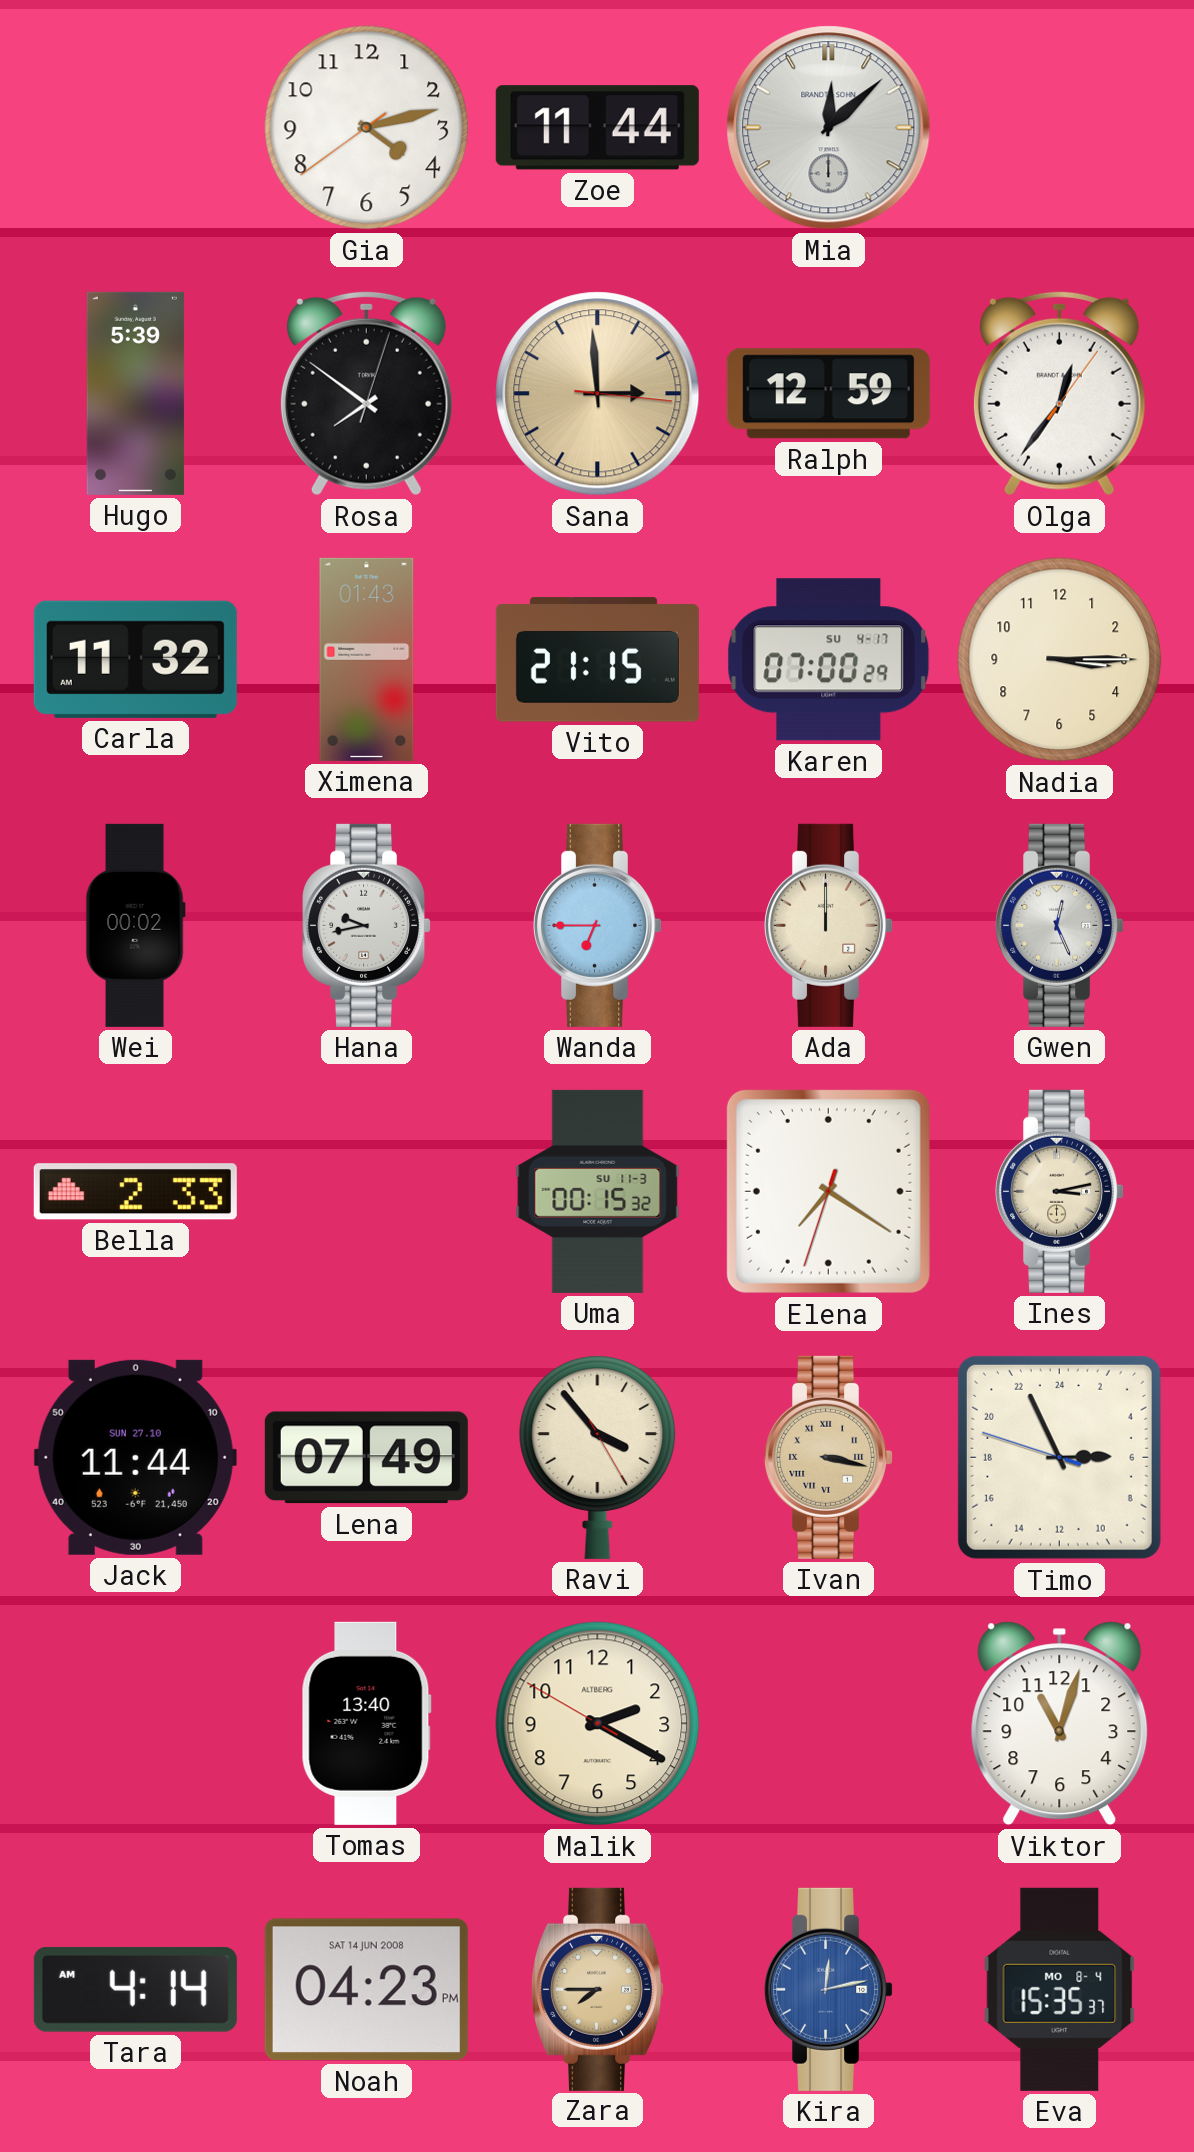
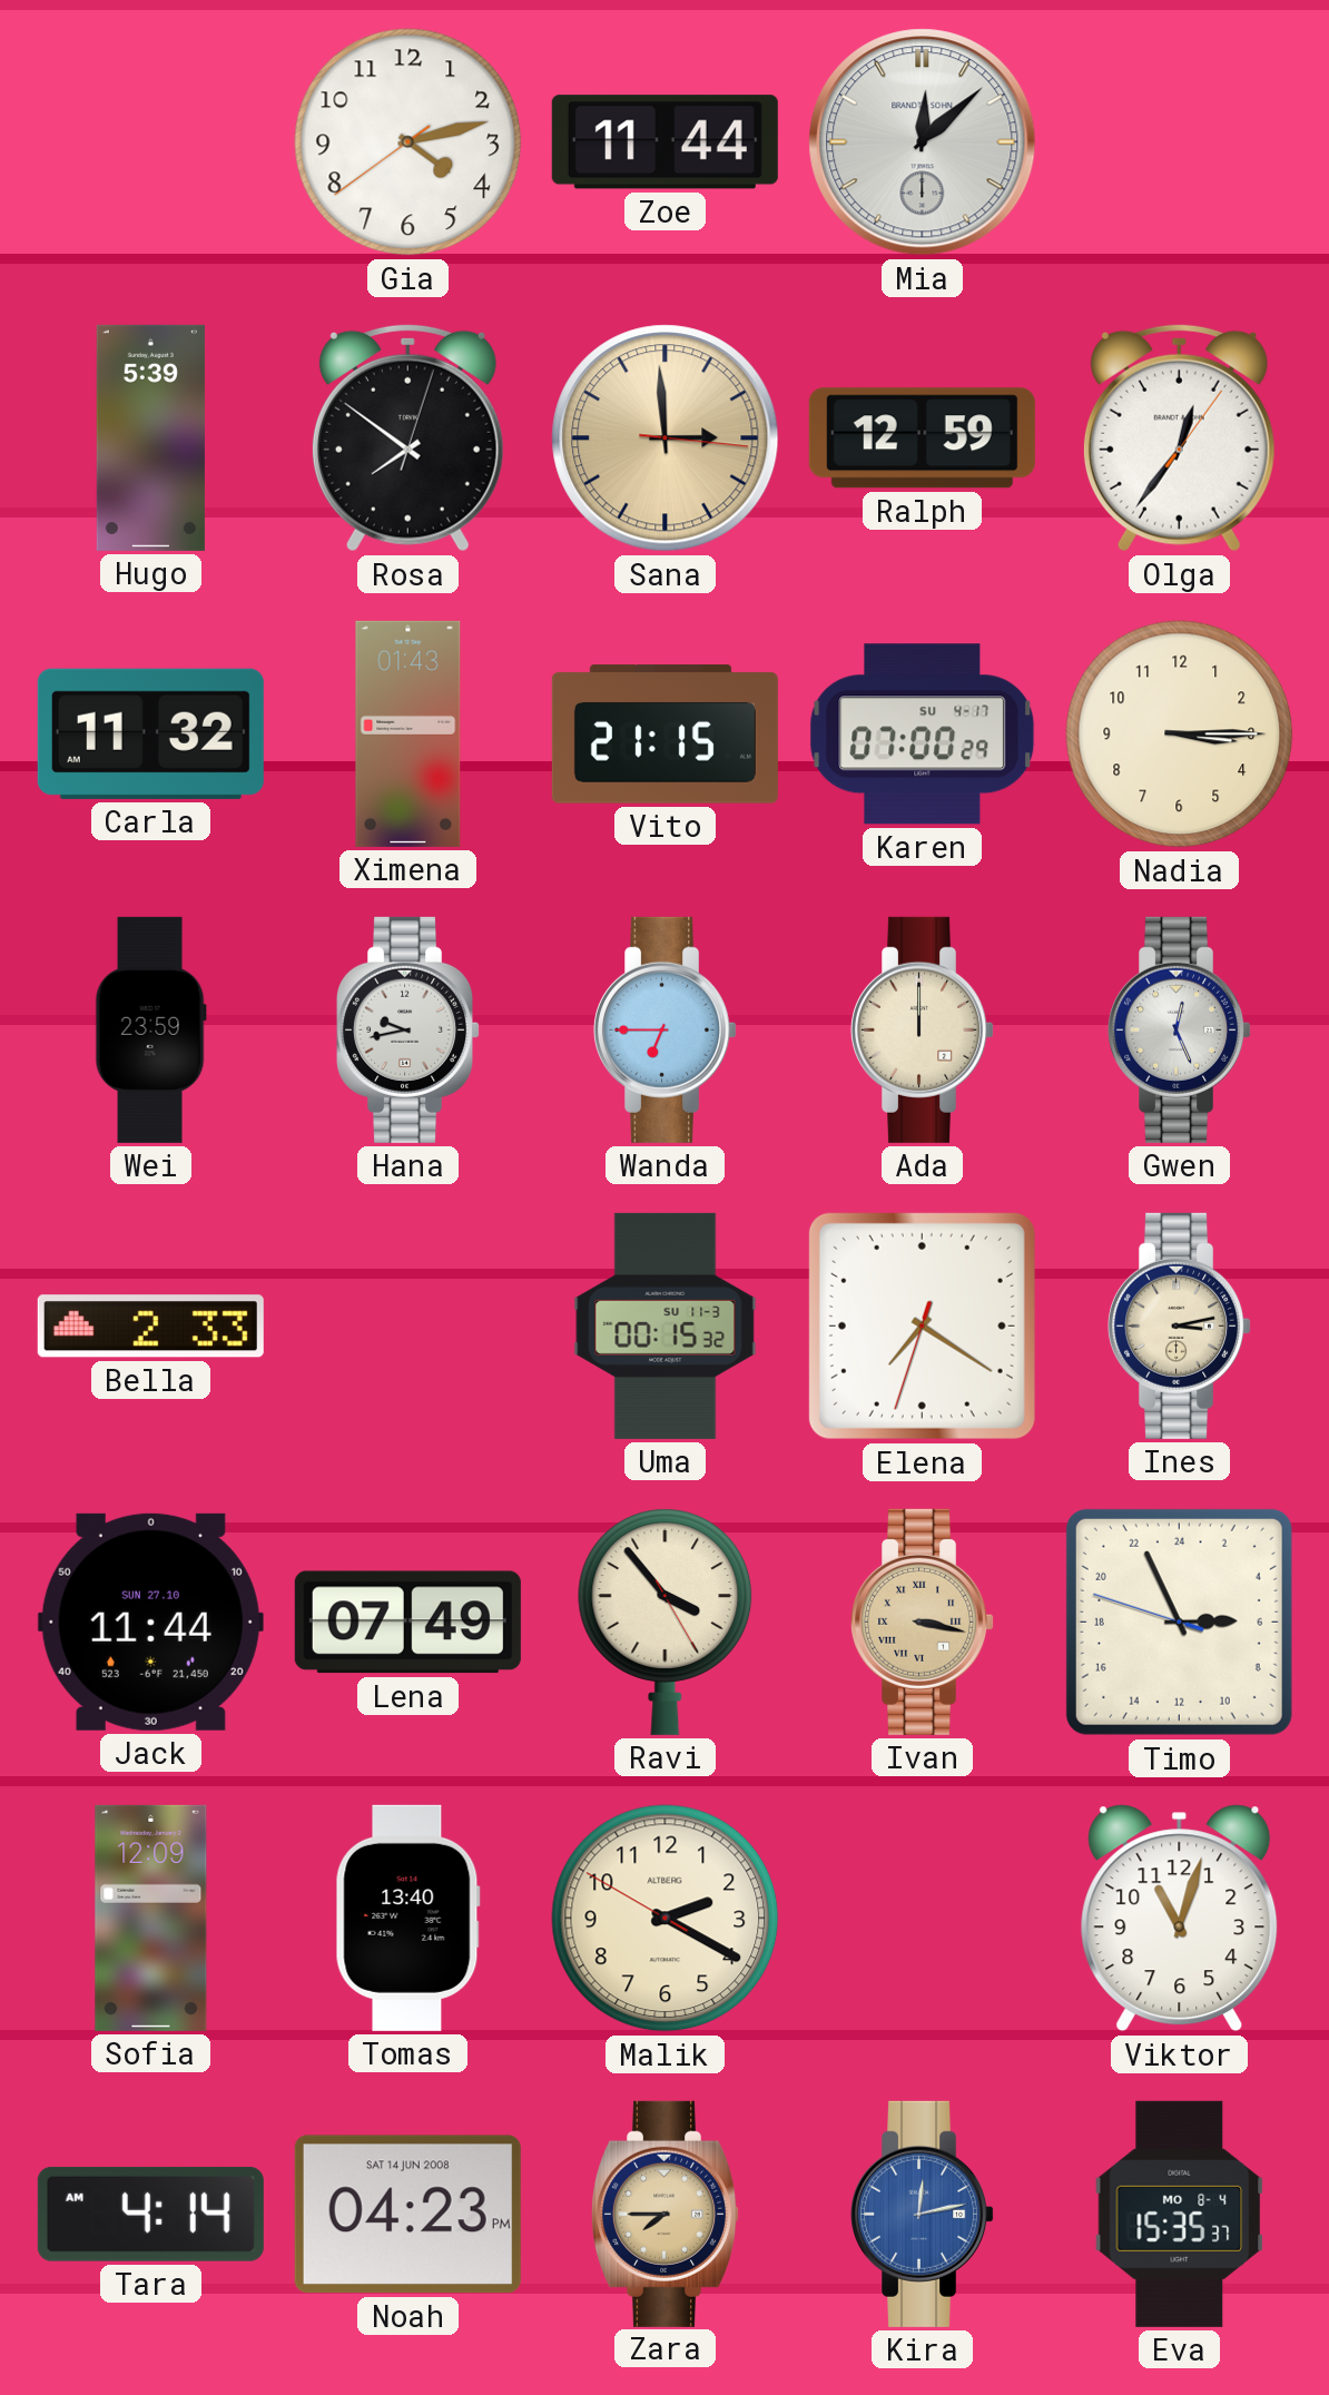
Wei: 00:02 -> 23:59 (150, 1029)
Sofia: none -> 12:09 (151, 1918)
